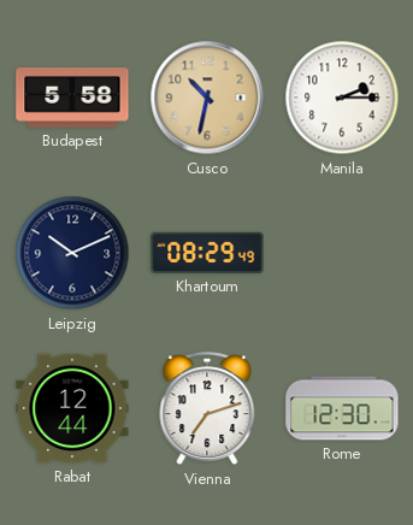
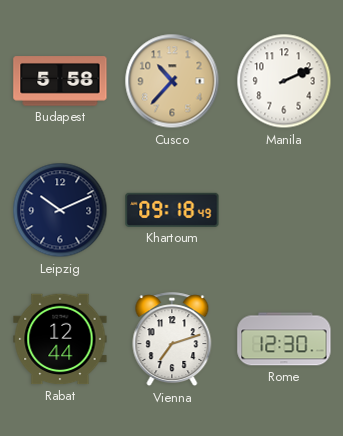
Cusco: 10:32 -> 10:37 (172, 81)
Manila: 2:15 -> 2:11 (284, 81)
Khartoum: 08:29 -> 09:18 (172, 210)
